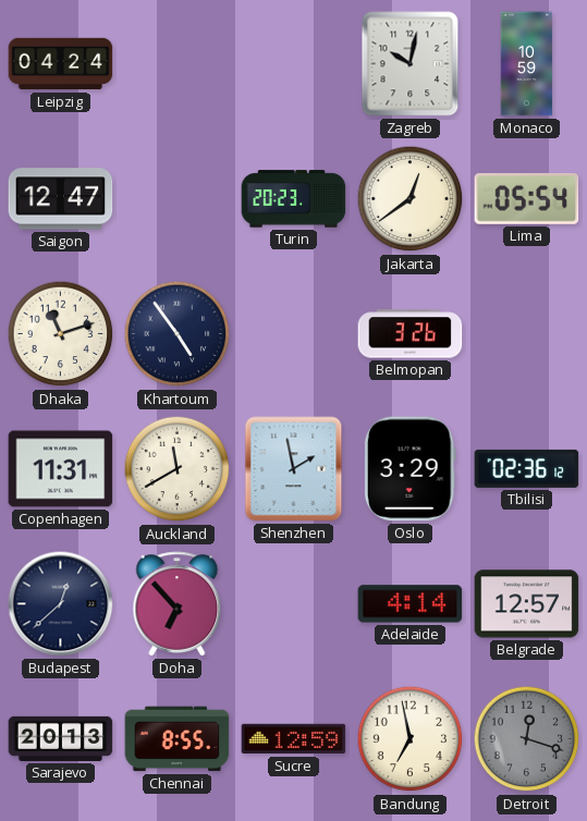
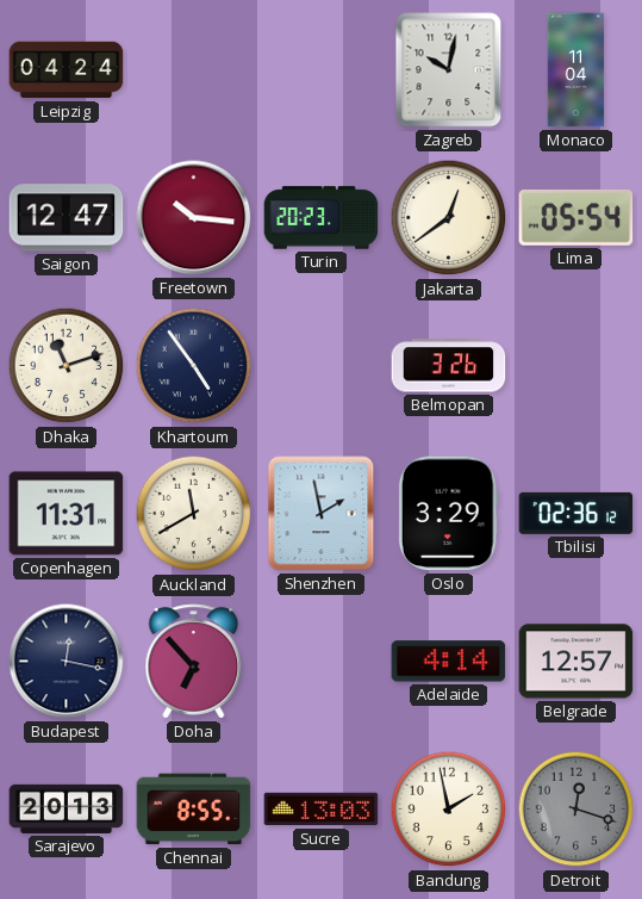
Monaco: 10:59 -> 11:04 (576, 70)
Freetown: none -> 10:16 (194, 218)
Budapest: 12:38 -> 12:17 (67, 662)
Sucre: 12:59 -> 13:03 (322, 810)
Bandung: 6:58 -> 1:58 (449, 810)
